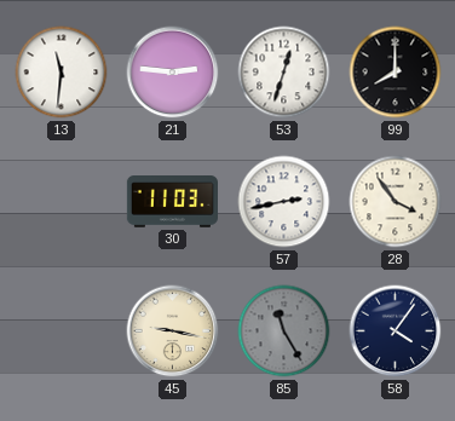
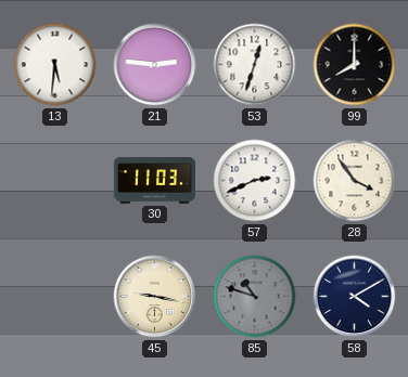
13: 11:31 -> 5:31 (55, 65)
57: 2:43 -> 2:41 (255, 181)
85: 11:25 -> 10:48 (255, 297)
58: 4:06 -> 4:10 (355, 297)
